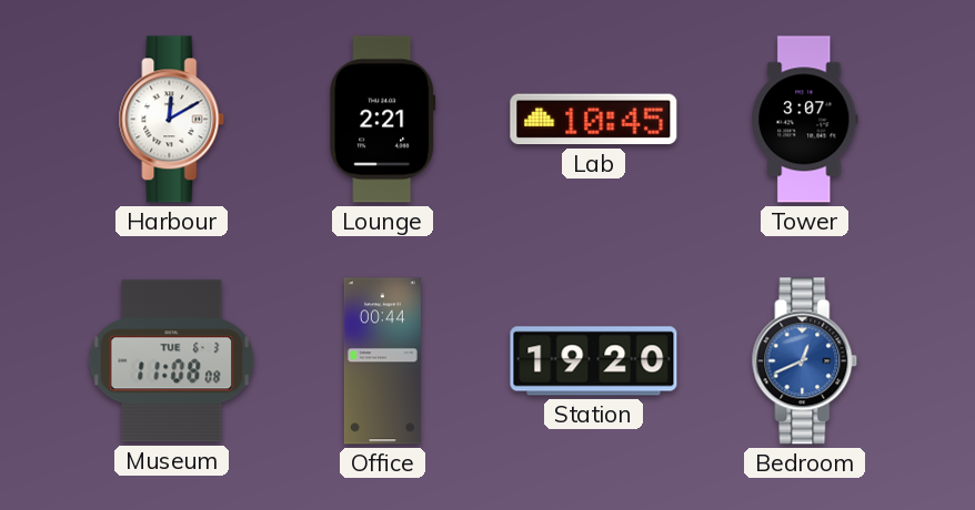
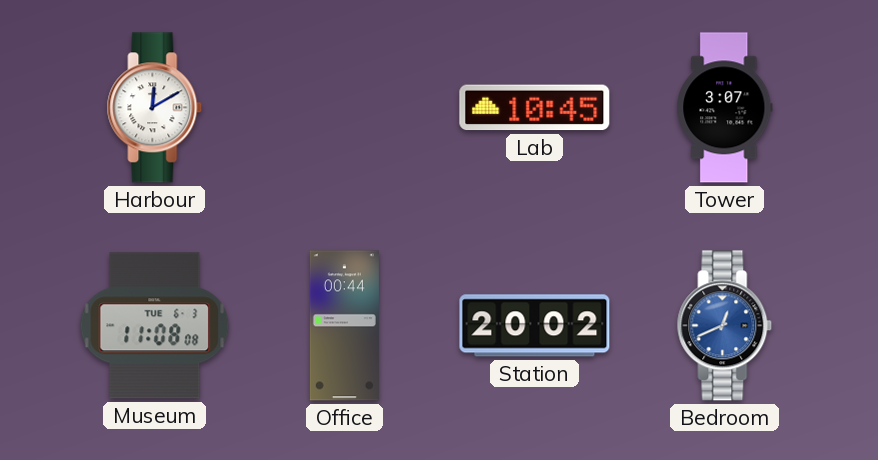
Lounge: 2:21 -> none (383, 120)
Station: 19:20 -> 20:02 (535, 326)
